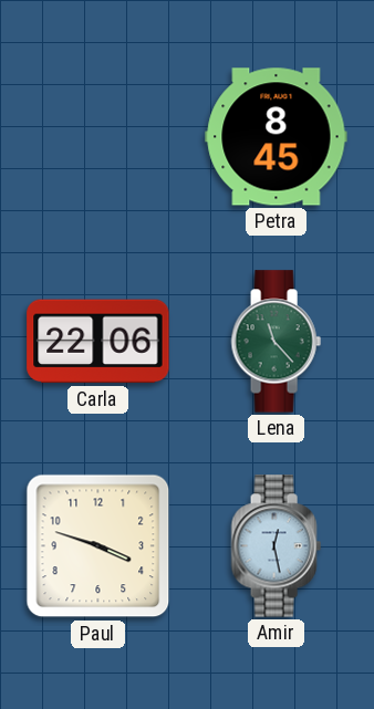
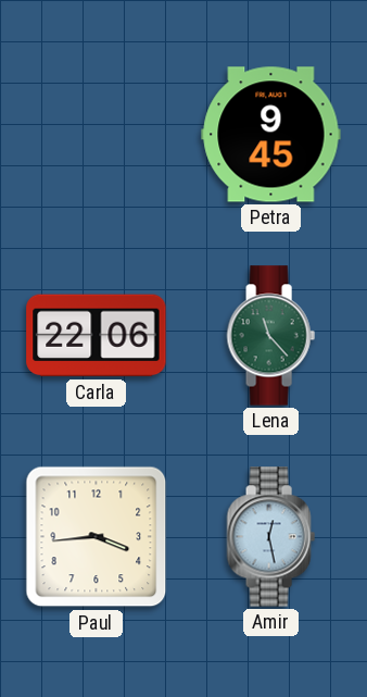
Petra: 8:45 -> 9:45 (271, 135)
Paul: 3:48 -> 3:44 (97, 537)
